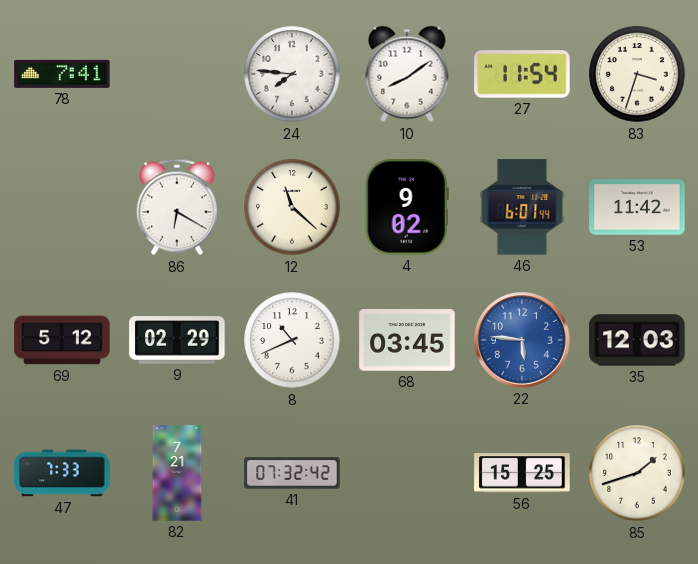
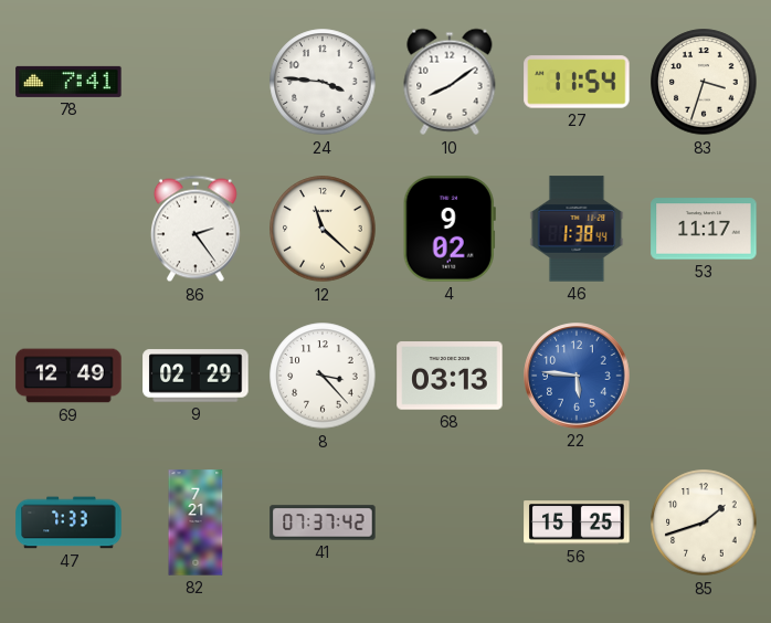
24: 7:46 -> 3:46 (323, 82)
86: 6:20 -> 2:24 (196, 229)
46: 6:01 -> 1:38 (577, 229)
53: 11:42 -> 11:17 (704, 229)
69: 5:12 -> 12:49 (68, 376)
8: 10:41 -> 3:23 (323, 376)
68: 03:45 -> 03:13 (450, 376)
35: 12:03 -> none (637, 340)
41: 07:32 -> 07:37 (323, 522)
